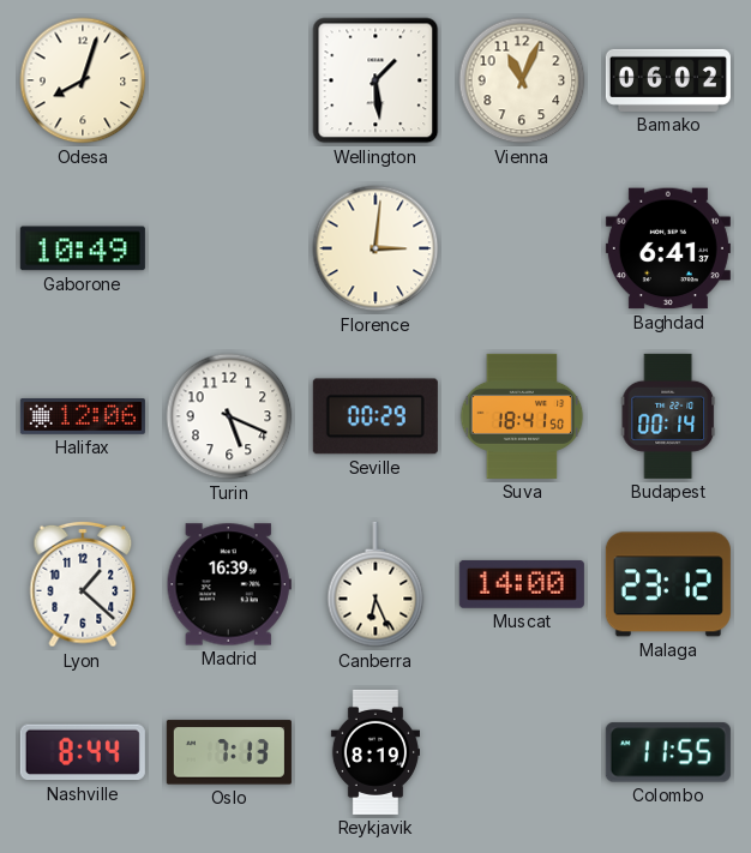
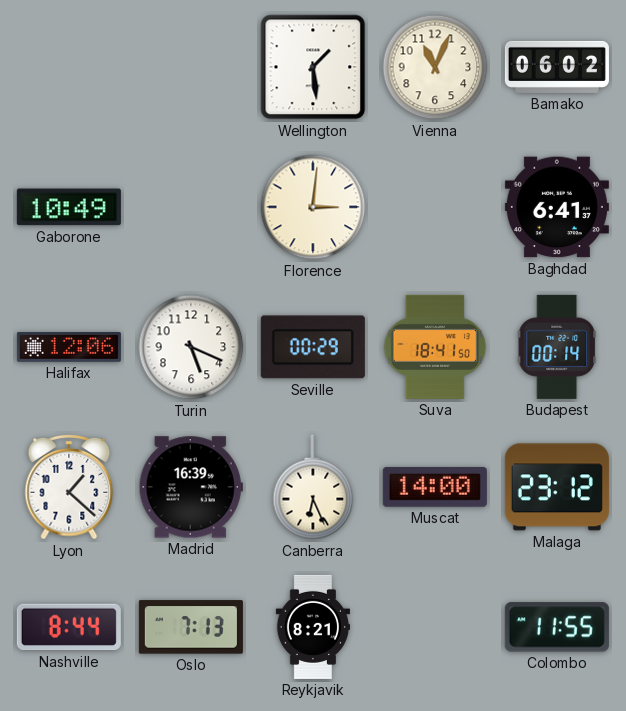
Odesa: 8:03 -> none (83, 80)
Reykjavik: 8:19 -> 8:21 (312, 627)
